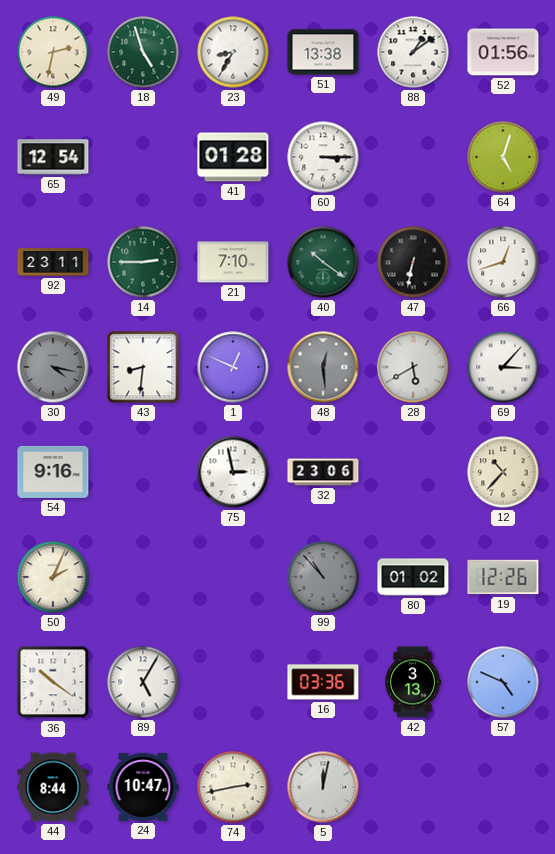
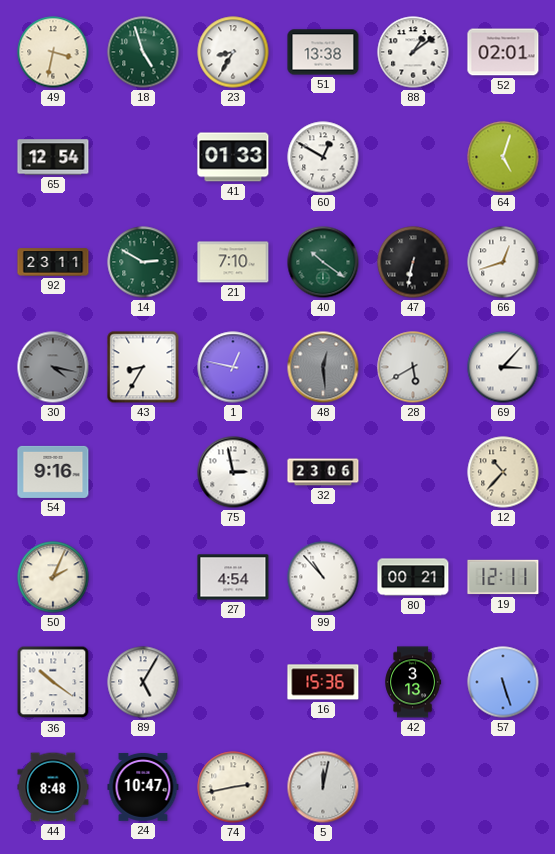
49: 2:32 -> 3:32 (53, 52)
52: 01:56 -> 02:01 (503, 52)
41: 01:28 -> 01:33 (233, 157)
60: 3:15 -> 12:50 (323, 157)
14: 2:45 -> 2:50 (143, 262)
43: 8:31 -> 8:35 (143, 367)
1: 12:49 -> 12:47 (233, 367)
27: none -> 4:54 (233, 577)
99 dial: grey -> white (323, 577)
80: 01:02 -> 00:21 (413, 577)
19: 12:26 -> 12:11 (503, 577)
16: 03:36 -> 15:36 (323, 682)
57: 4:49 -> 5:27 (503, 682)
44: 8:44 -> 8:48 (53, 787)
